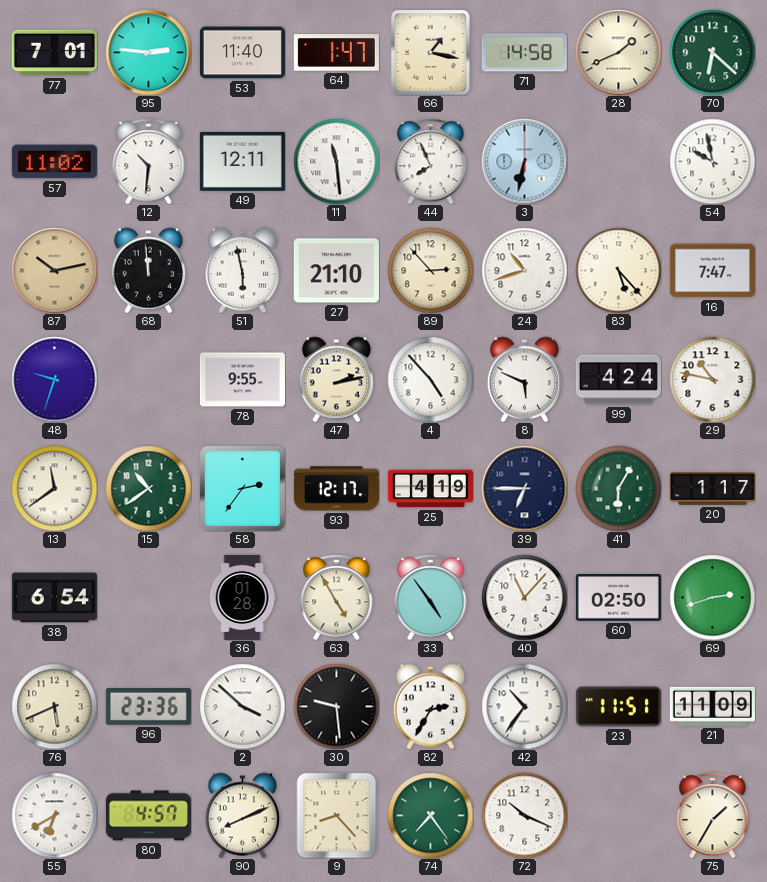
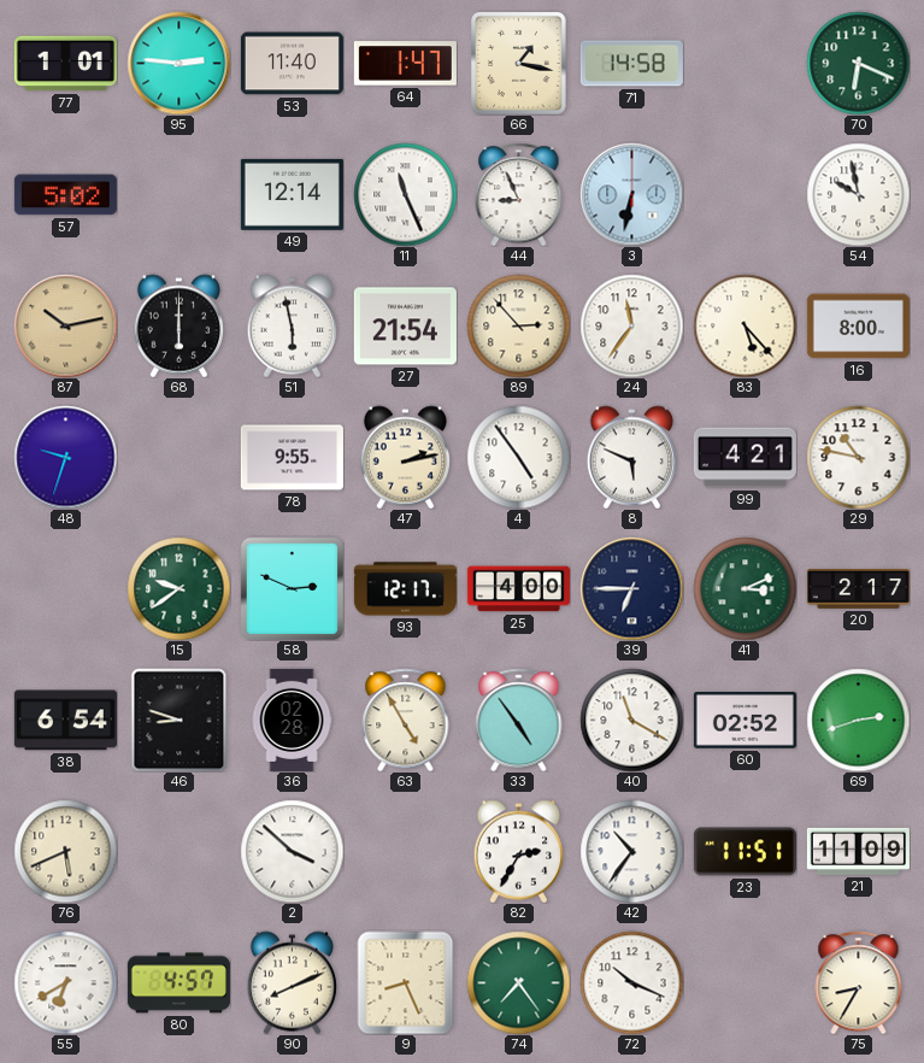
77: 7:01 -> 1:01 (65, 64)
28: 1:41 -> none (618, 52)
70: 6:22 -> 6:19 (858, 63)
57: 11:02 -> 5:02 (65, 195)
12: 10:31 -> none (149, 161)
49: 12:11 -> 12:14 (292, 194)
11: 11:29 -> 11:26 (405, 194)
44: 7:56 -> 8:56 (519, 194)
68: 11:59 -> 6:00 (179, 325)
27: 21:10 -> 21:54 (405, 327)
24: 10:42 -> 11:36 (631, 325)
16: 7:47 -> 8:00 (858, 327)
4: 4:53 -> 4:54 (518, 457)
99: 4:24 -> 4:21 (745, 458)
13: 11:39 -> none (54, 488)
15: 10:39 -> 9:39 (178, 588)
58: 2:36 -> 2:49 (292, 588)
25: 4:19 -> 4:00 (518, 589)
41: 6:05 -> 3:11 (745, 588)
20: 1:17 -> 2:17 (858, 589)
46: none -> 8:48 (179, 720)
36: 01:28 -> 02:28 (292, 720)
40: 11:07 -> 11:20 (631, 720)
60: 02:50 -> 02:52 (745, 721)
96: 23:36 -> none (148, 706)
30: 9:29 -> none (336, 706)
9: 8:23 -> 8:26 (406, 982)
75: 1:35 -> 8:35 (859, 982)
